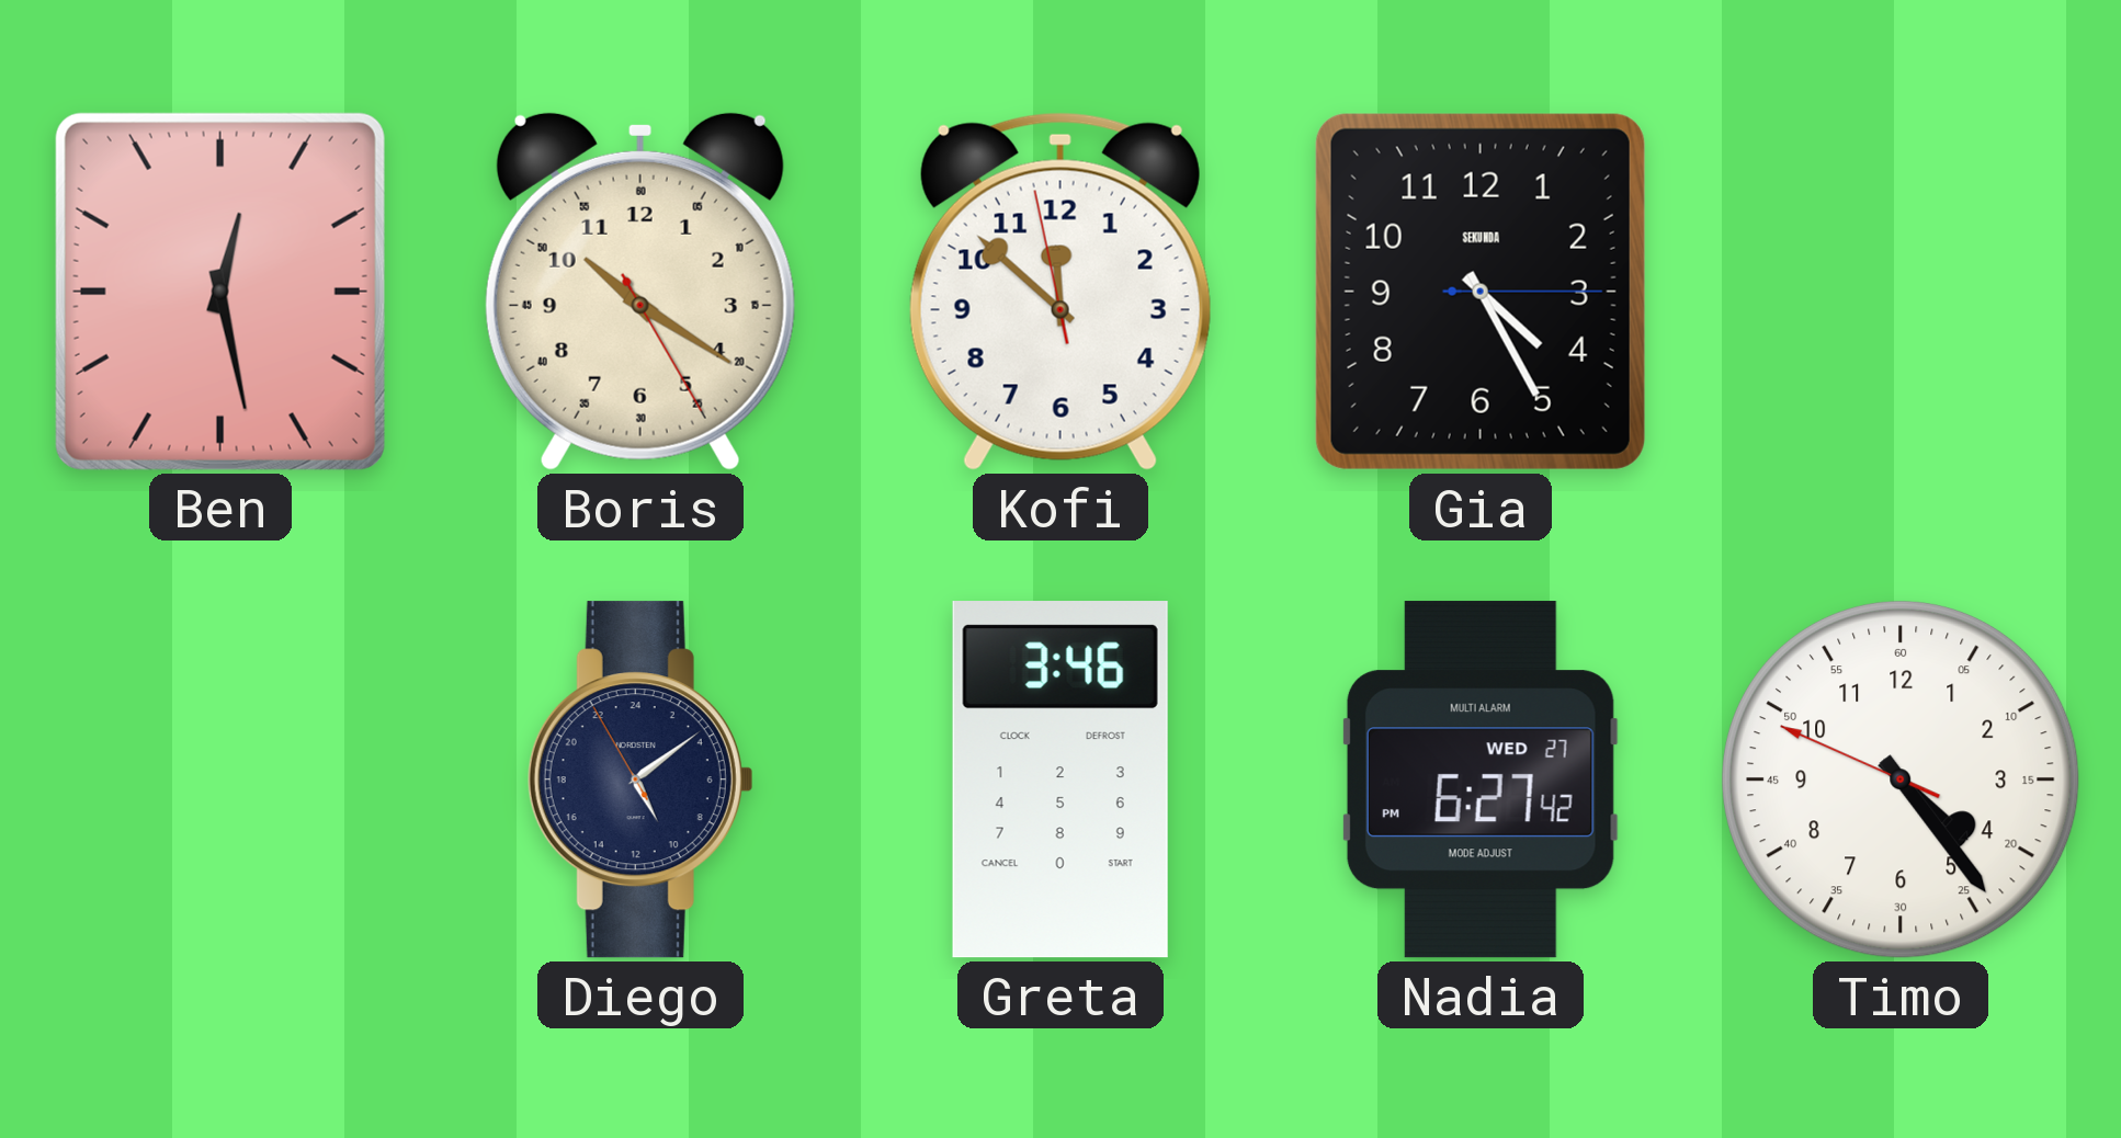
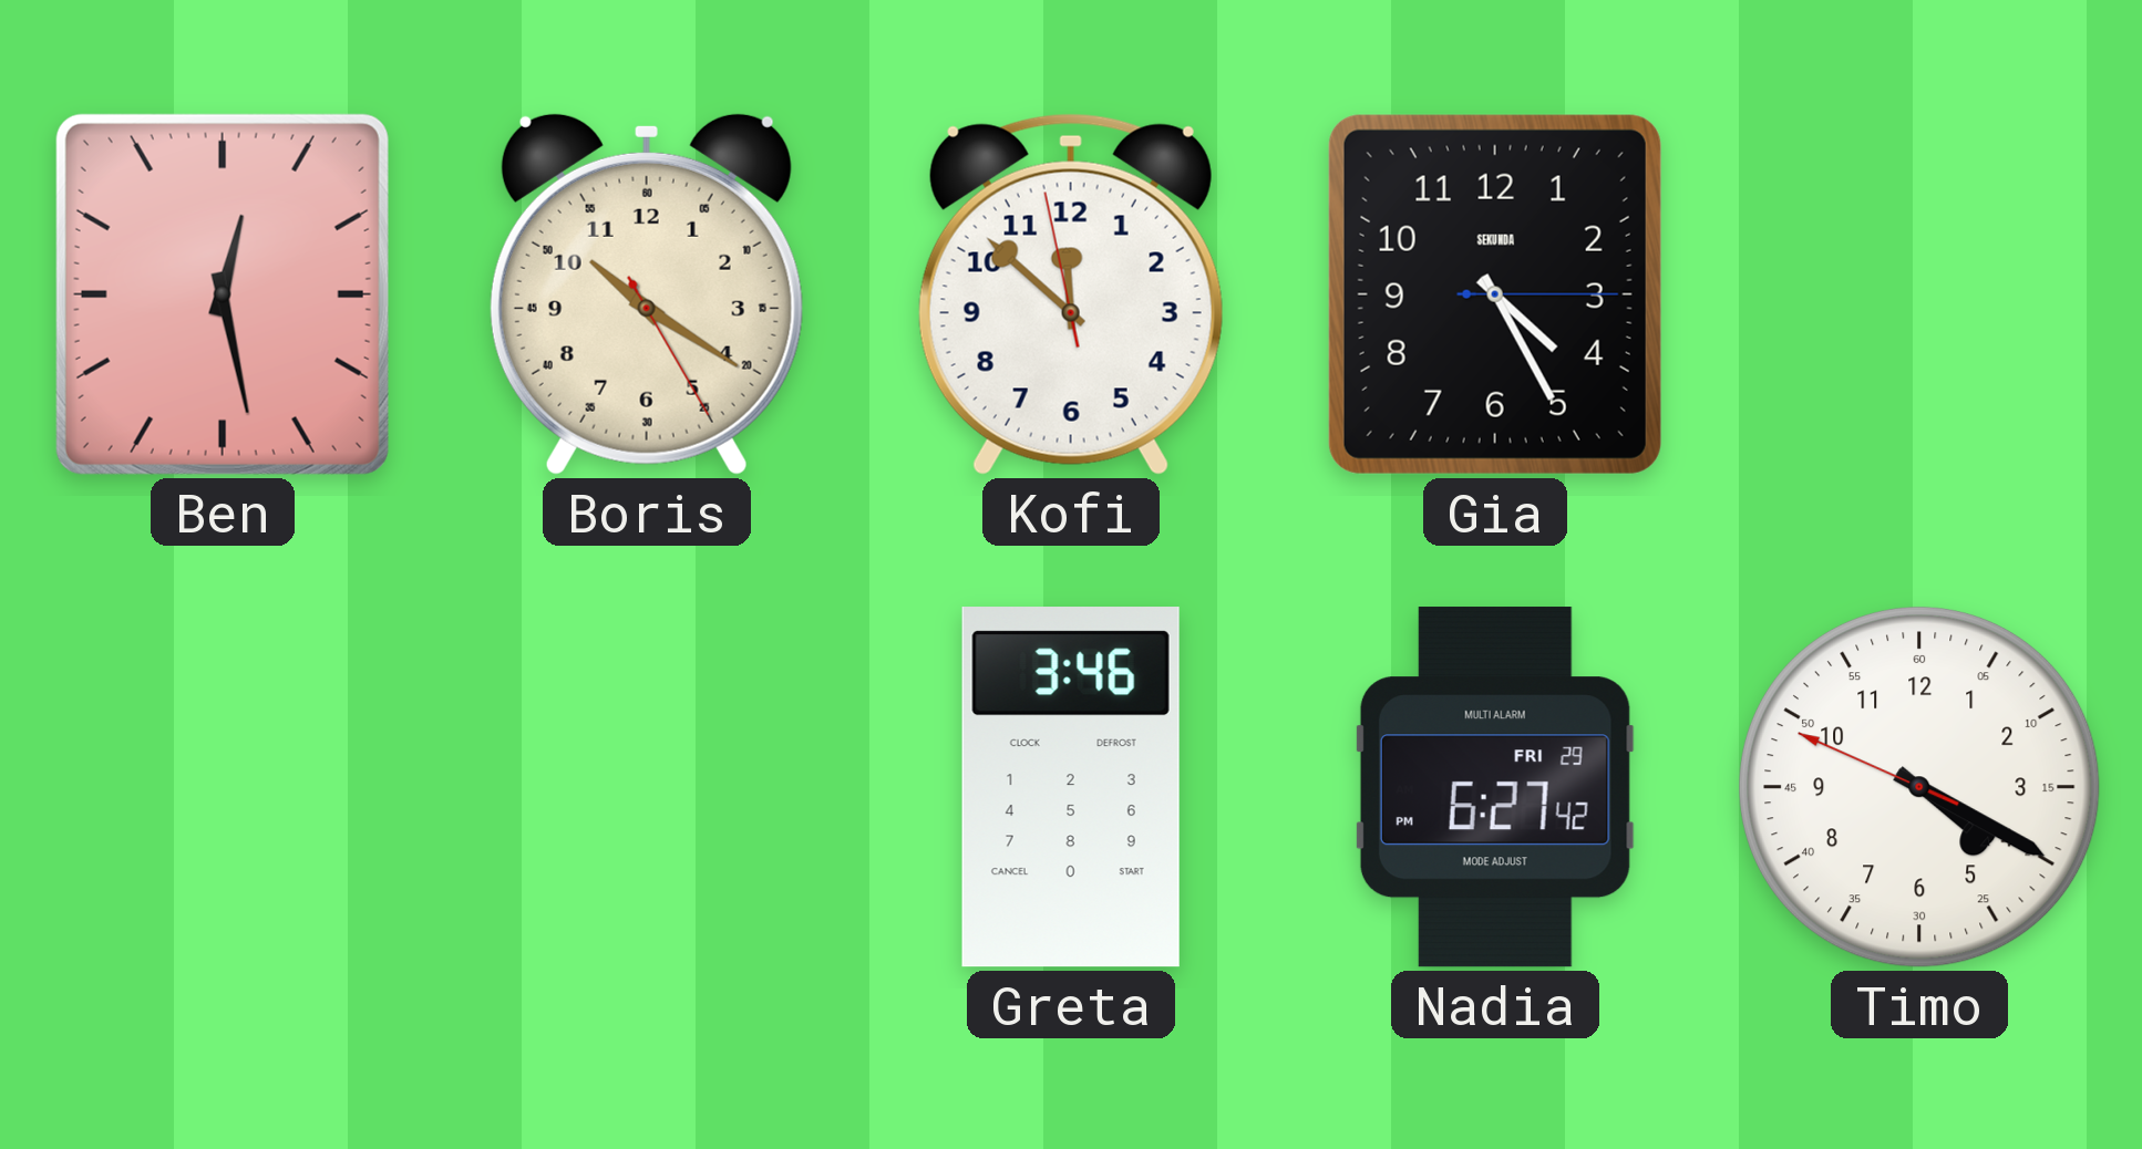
Diego: 10:08 -> none (640, 779)
Nadia date: WED 27 -> FRI 29 (1495, 787)
Timo: 4:23 -> 4:19 (1919, 787)
